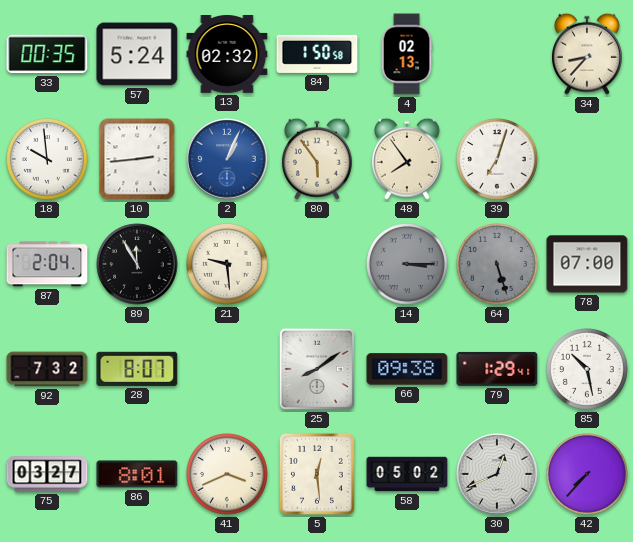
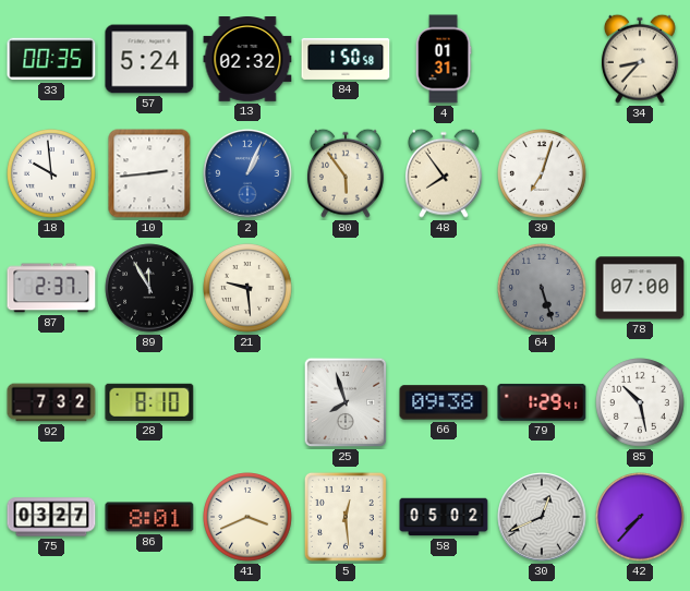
4: 02:13 -> 01:31 (444, 59)
87: 2:04 -> 2:37 (51, 288)
14: 3:15 -> none (408, 265)
28: 8:07 -> 8:10 (149, 402)
25: 8:09 -> 7:57 (346, 402)
